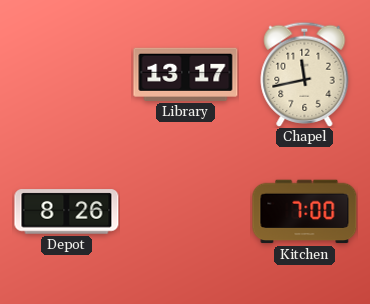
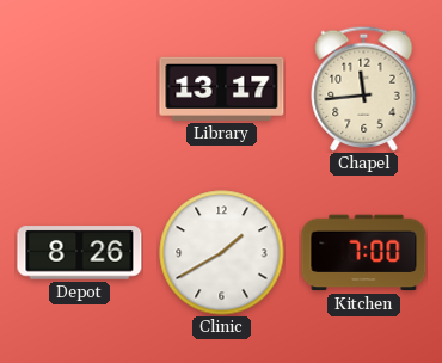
Chapel: 11:43 -> 11:44 (364, 88)
Clinic: none -> 1:40 (222, 253)
